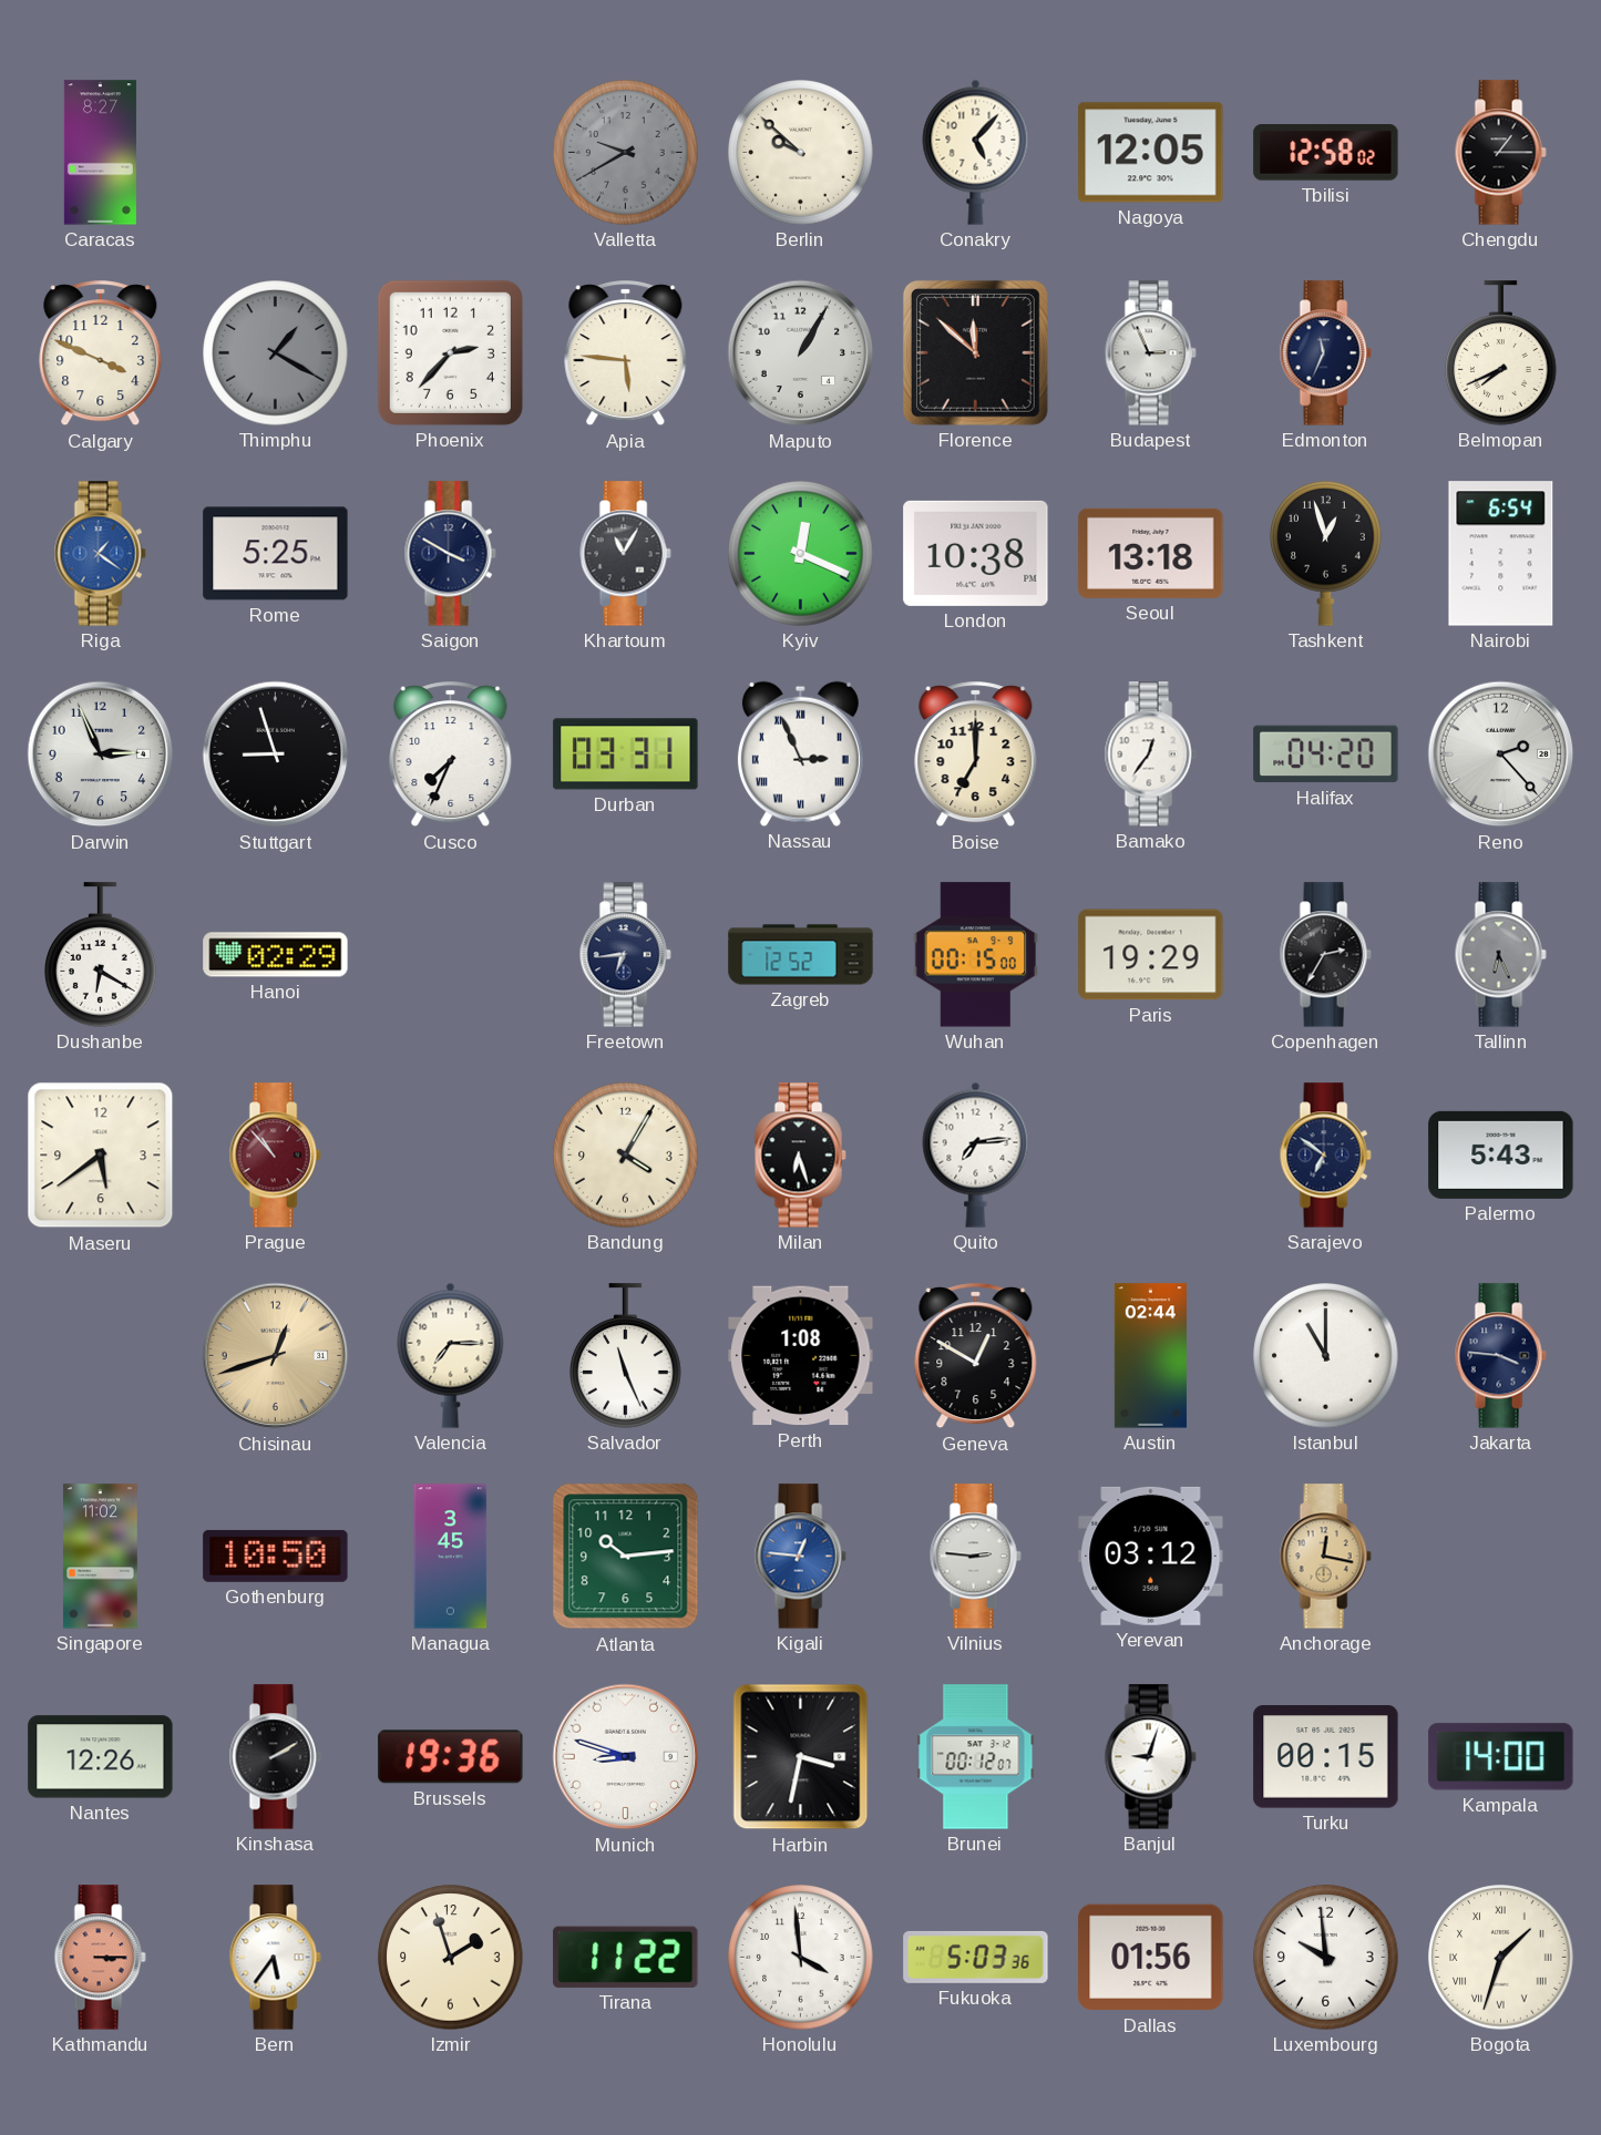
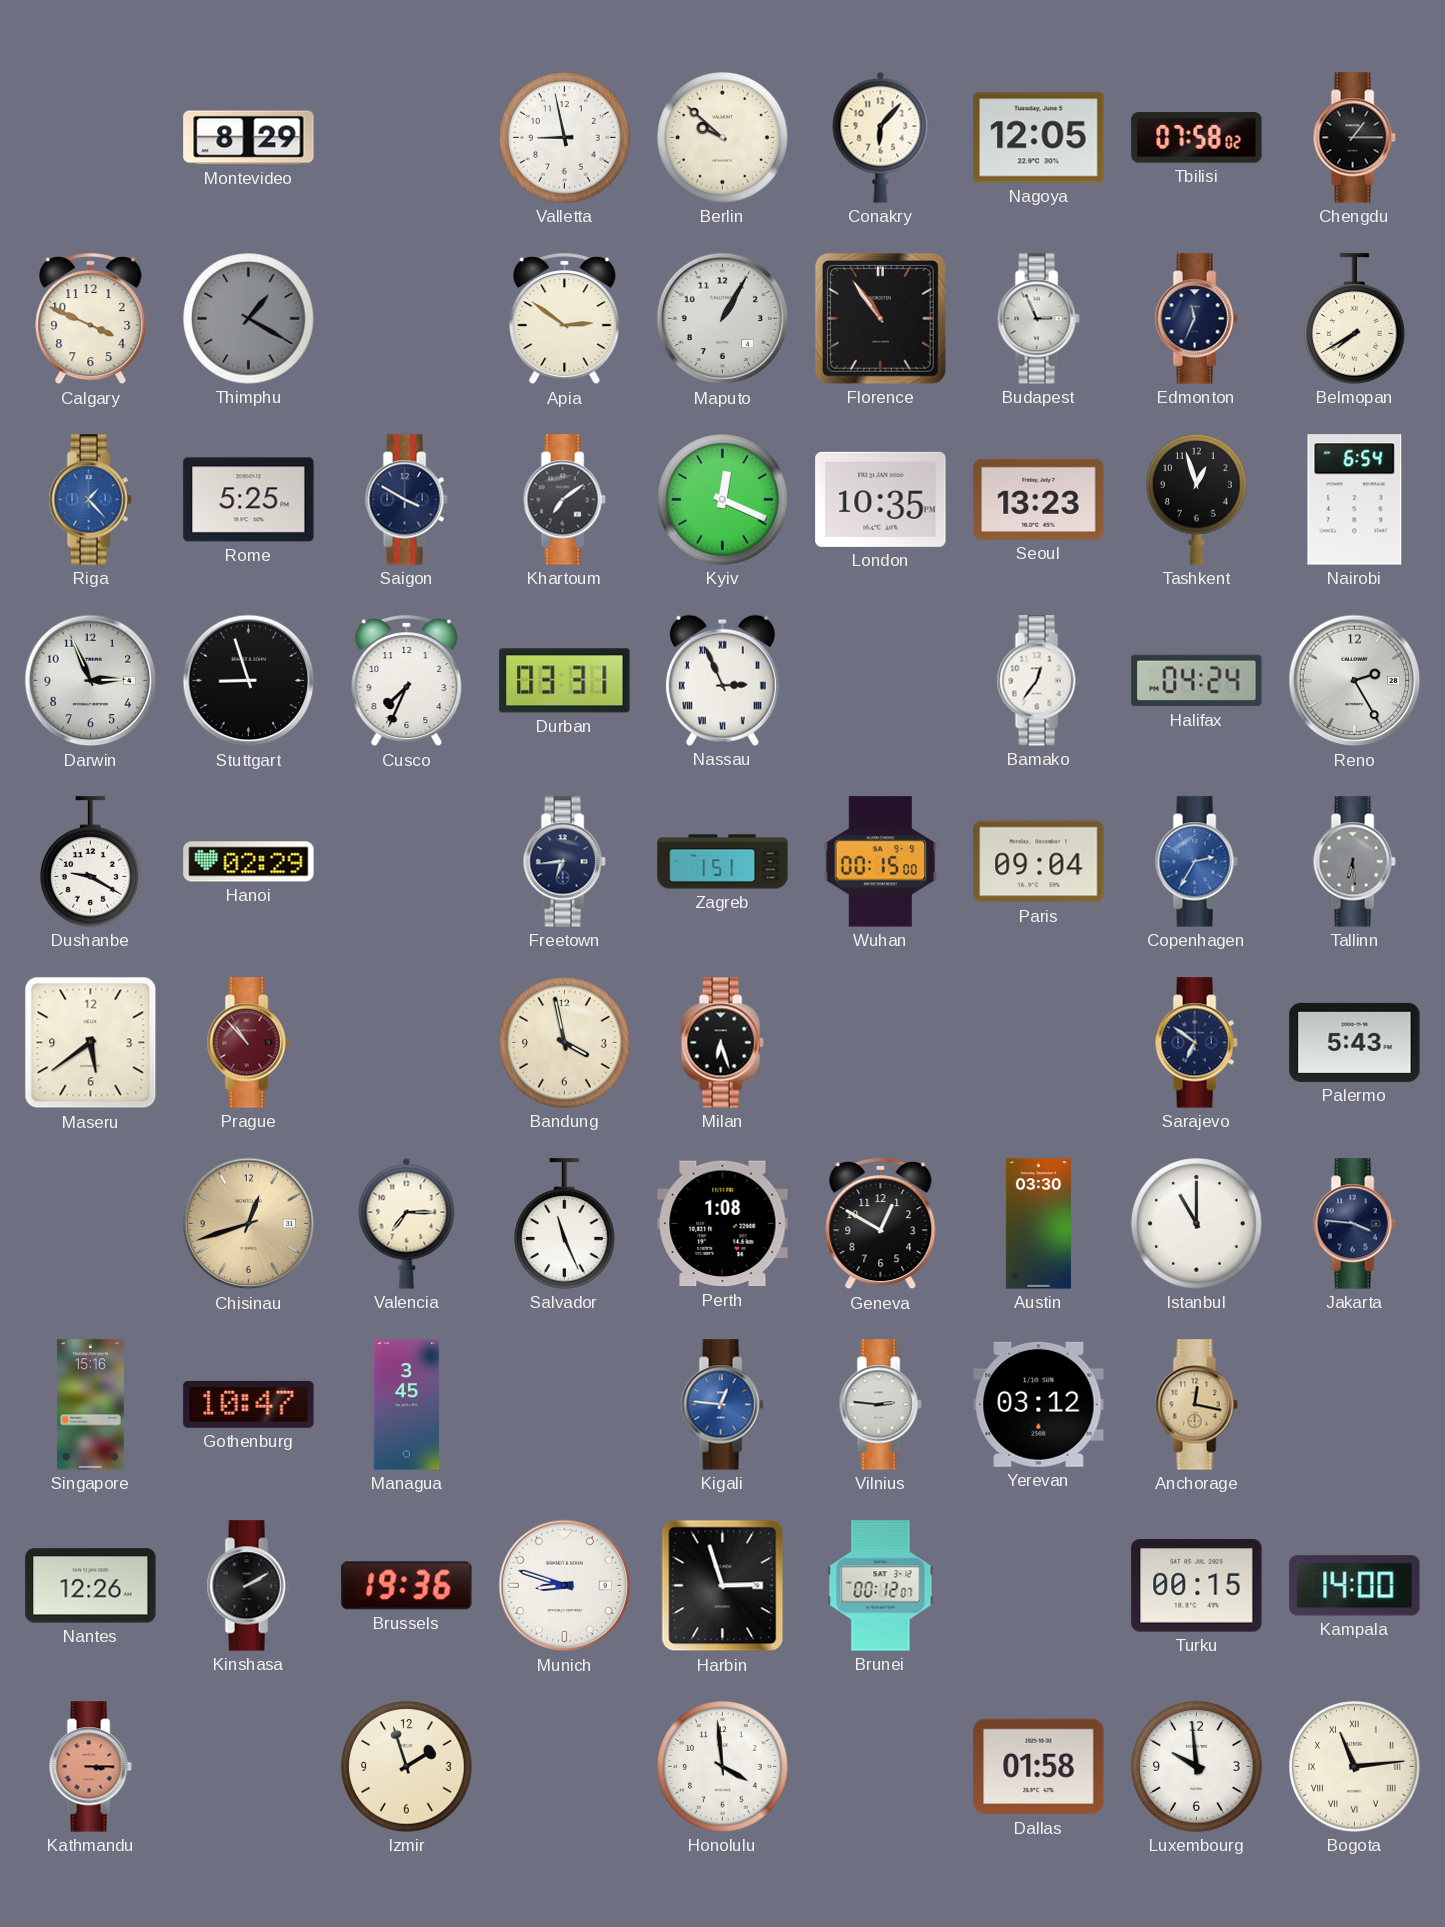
Caracas: 8:27 -> none (100, 153)
Montevideo: none -> 8:29 (249, 138)
Valletta: 9:40 -> 8:58 (565, 138)
Valletta dial: grey -> white (565, 138)
Conakry: 5:07 -> 6:07 (881, 137)
Tbilisi: 12:58 -> 07:58 (1197, 138)
Phoenix: 2:37 -> none (450, 352)
Apia: 5:46 -> 2:51 (565, 319)
Florence: 11:52 -> 10:54 (880, 318)
Belmopan: 7:41 -> 7:40 (1355, 319)
Riga: 1:21 -> 1:23 (90, 500)
Khartoum: 11:05 -> 7:09 (564, 500)
London: 10:38 -> 10:35 (881, 499)
Seoul: 13:18 -> 13:23 (1039, 499)
Boise: 7:00 -> none (976, 755)
Halifax: 04:20 -> 04:24 (1197, 681)
Reno: 2:23 -> 2:25 (1355, 681)
Dushanbe: 6:20 -> 9:20 (91, 862)
Zagreb: 12:52 -> 1:51 (723, 862)
Paris: 19:29 -> 09:04 (1039, 862)
Copenhagen dial: black -> blue (1196, 862)
Tallinn: 6:26 -> 6:29 (1354, 862)
Bandung: 4:05 -> 3:58 (565, 1043)
Quito: 7:14 -> none (976, 1154)
Austin: 02:44 -> 03:30 (1038, 1224)
Singapore: 11:02 -> 15:16 (91, 1405)
Gothenburg: 10:50 -> 10:47 (249, 1404)
Atlanta: 10:14 -> none (626, 1557)
Harbin: 3:32 -> 2:57 (723, 1586)
Banjul: 9:03 -> none (1150, 1757)
Bern: 5:36 -> none (275, 1958)
Tirana: 11:22 -> none (626, 1957)
Fukuoka: 5:03 -> none (976, 1957)
Dallas: 01:56 -> 01:58 (1039, 1767)
Bogota: 1:33 -> 11:14 (1355, 1767)
